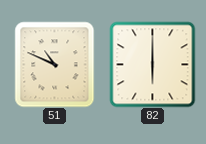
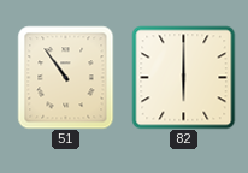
51: 10:49 -> 10:54 (66, 77)
